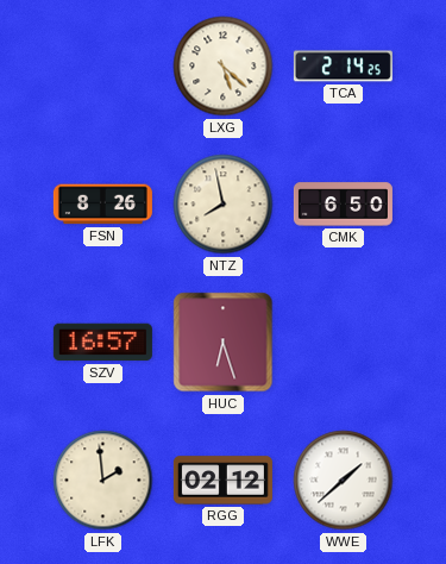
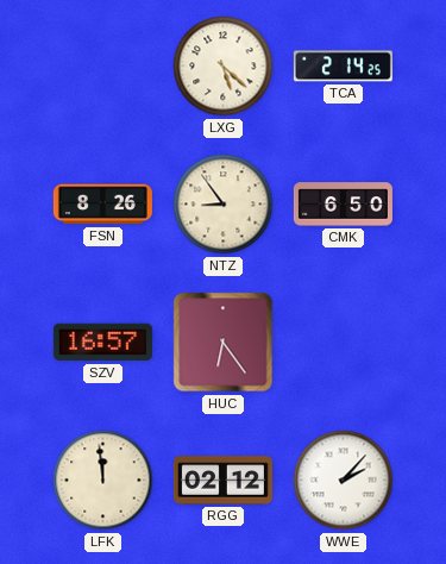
NTZ: 7:58 -> 8:54 (224, 205)
HUC: 6:27 -> 6:24 (224, 343)
LFK: 1:59 -> 11:59 (103, 481)
WWE: 1:38 -> 2:07 (344, 481)
